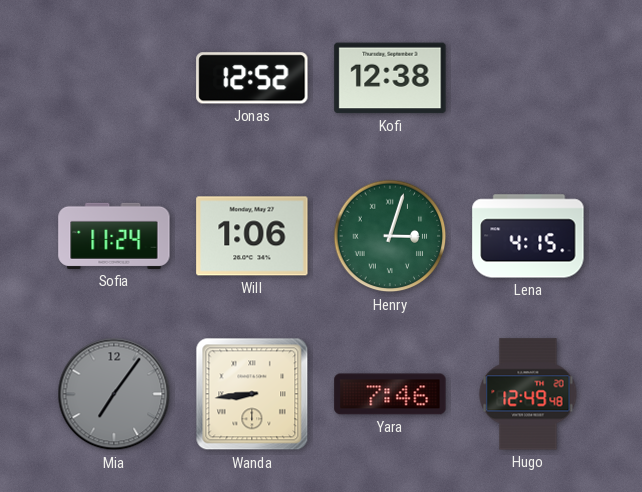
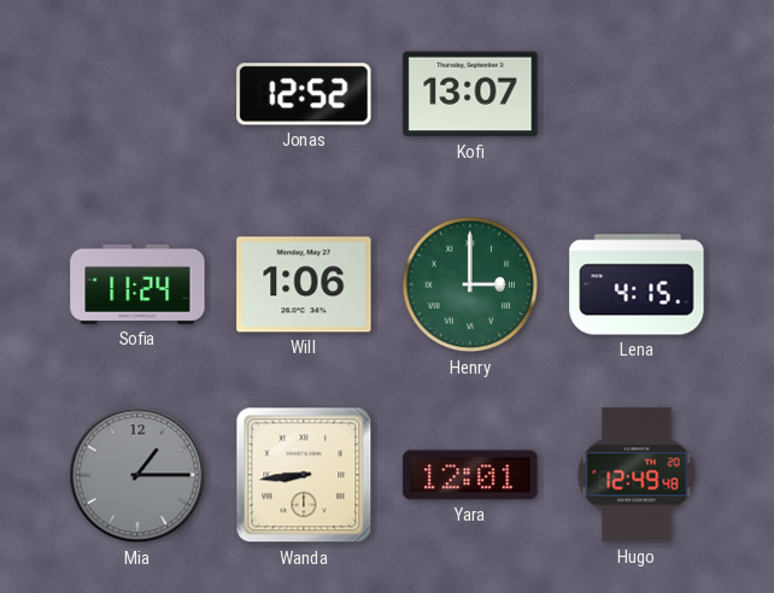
Kofi: 12:38 -> 13:07 (470, 94)
Henry: 3:03 -> 3:00 (470, 284)
Mia: 7:06 -> 1:15 (137, 475)
Yara: 7:46 -> 12:01 (470, 475)
